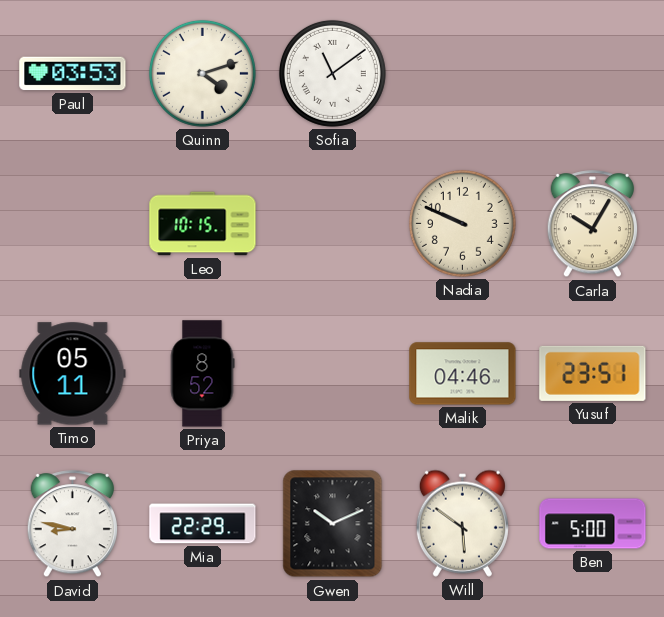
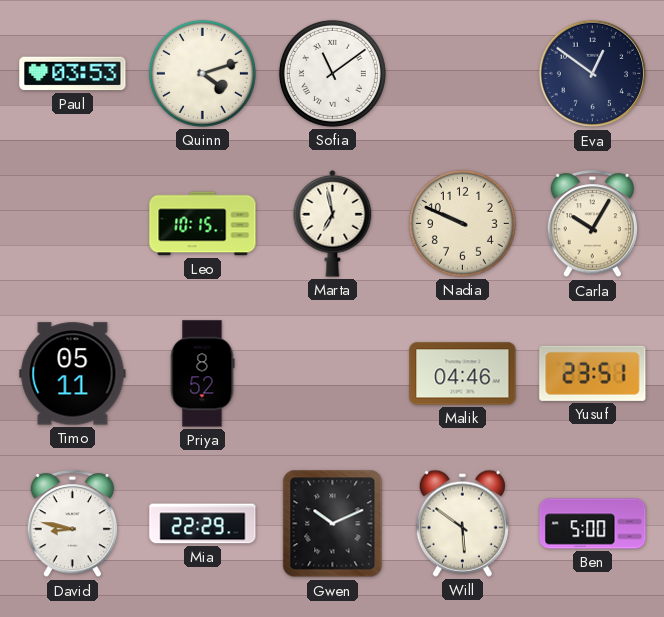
Eva: none -> 12:51 (593, 74)
Marta: none -> 6:58 (333, 224)
